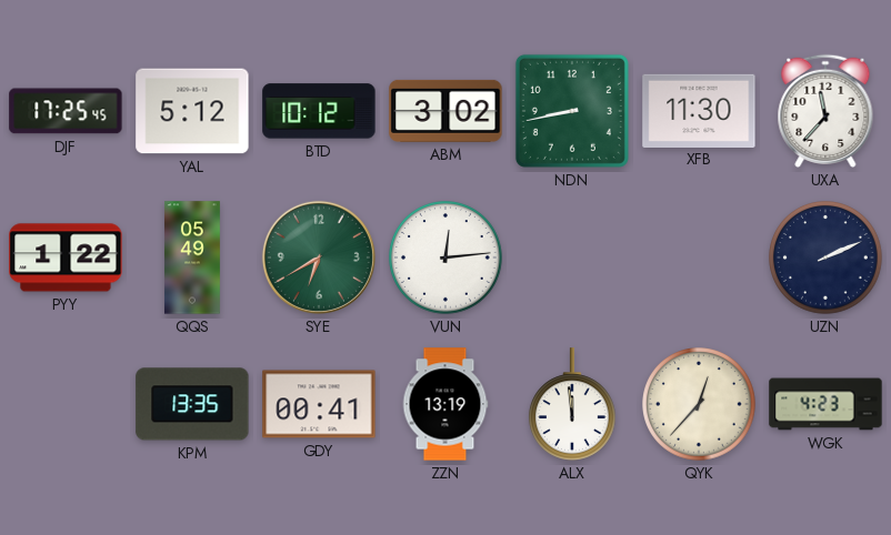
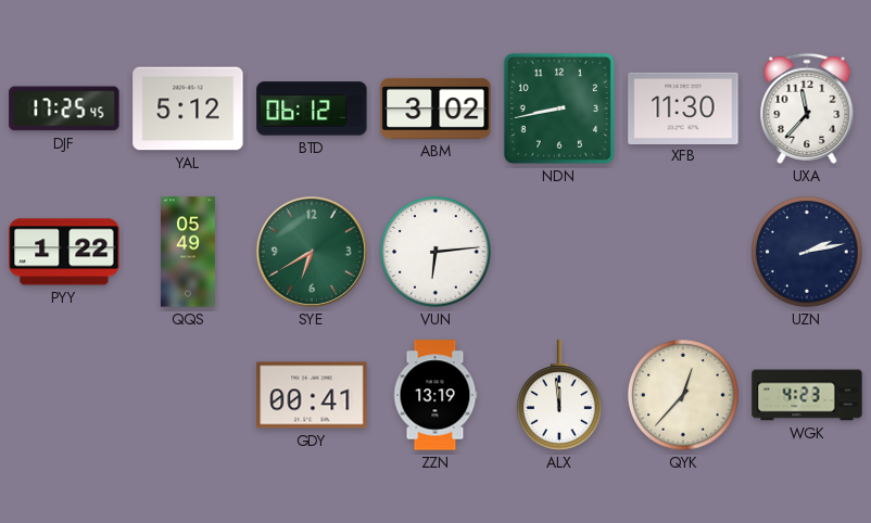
BTD: 10:12 -> 06:12 (312, 109)
VUN: 12:14 -> 6:14 (437, 253)
UZN: 2:11 -> 2:13 (808, 253)
KPM: 13:35 -> none (192, 404)
